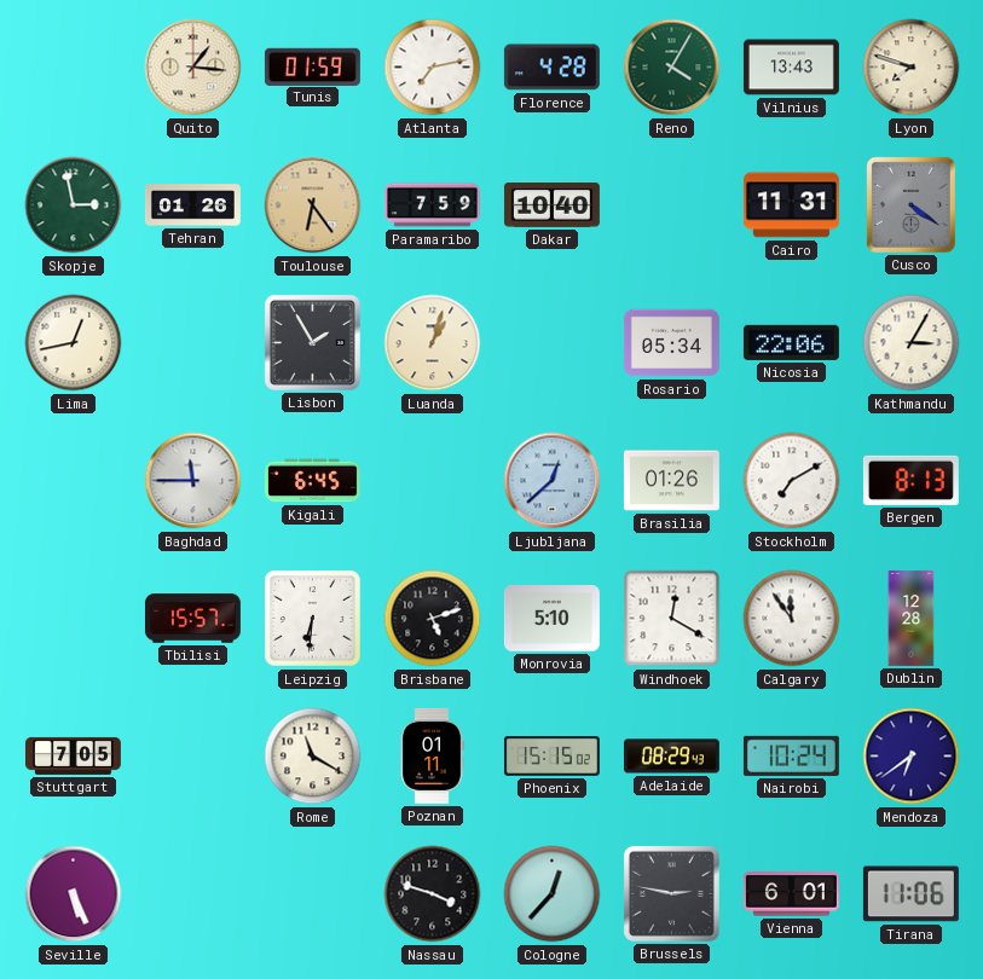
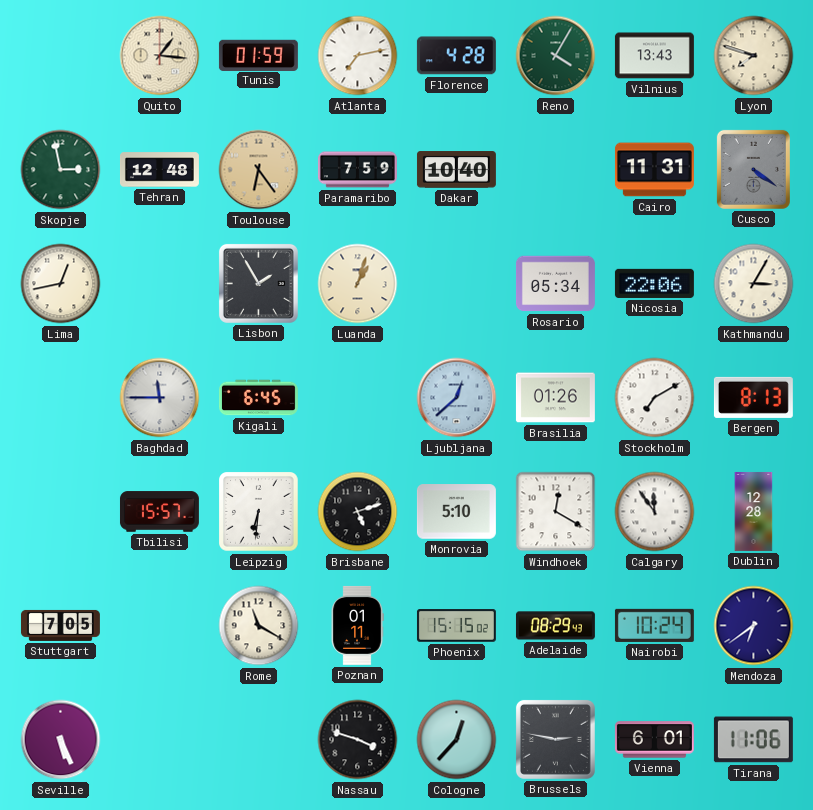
Tehran: 01:26 -> 12:48 (159, 170)
